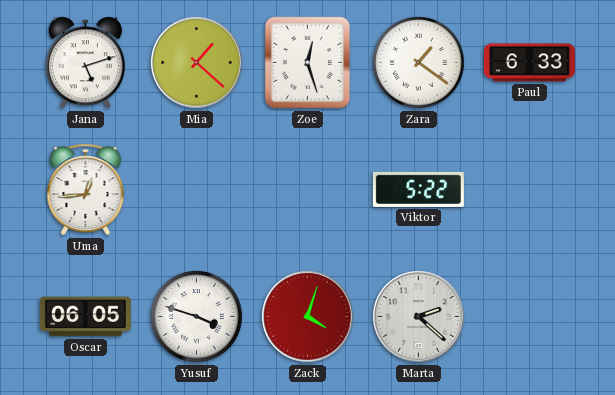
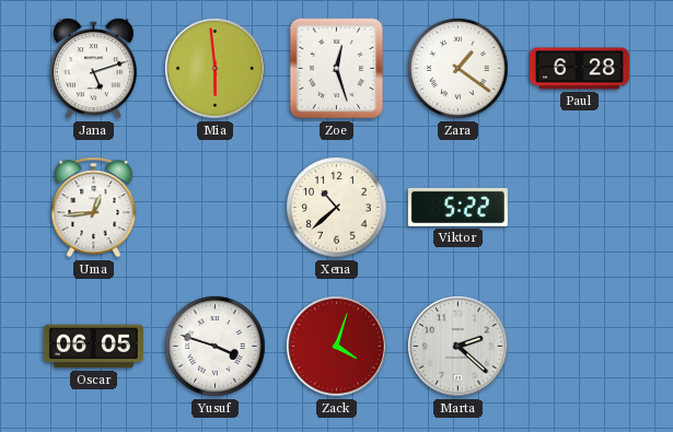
Mia: 1:22 -> 5:59 (216, 69)
Paul: 6:33 -> 6:28 (579, 69)
Xena: none -> 10:38 (337, 208)
